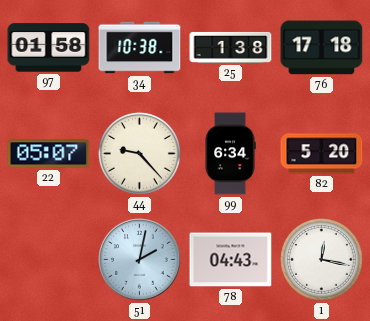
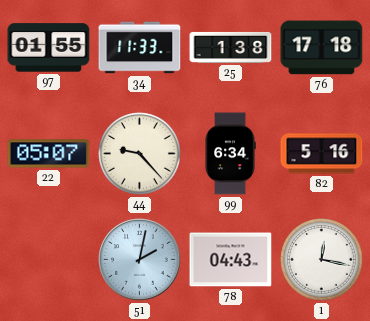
97: 01:58 -> 01:55 (49, 48)
34: 10:38 -> 11:33 (140, 48)
82: 5:20 -> 5:16 (322, 154)
